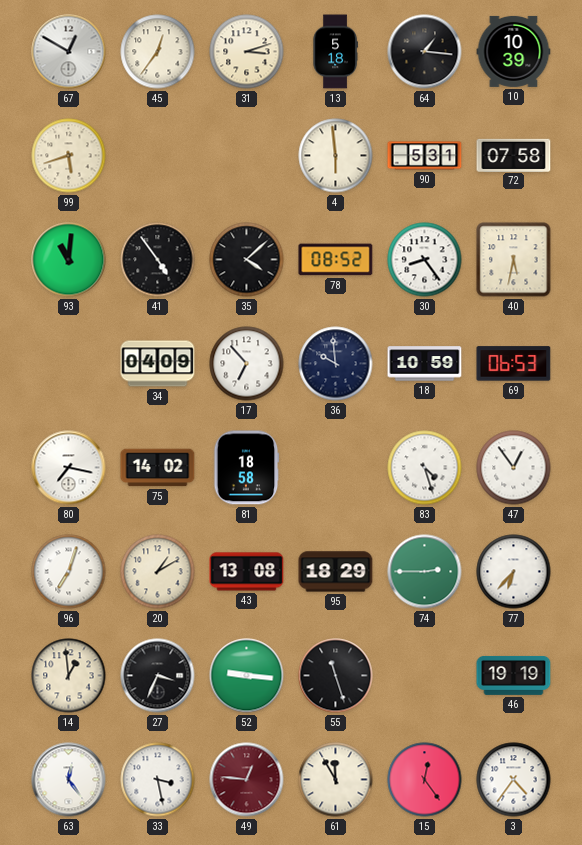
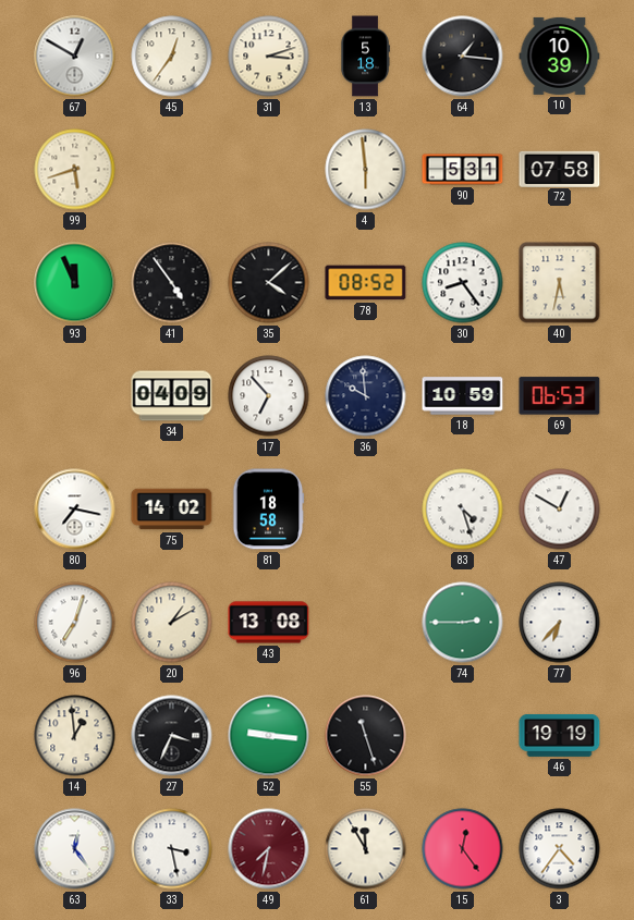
93: 11:01 -> 11:56 (75, 283)
47: 12:54 -> 12:50 (560, 510)
95: 18:29 -> none (336, 572)
49: 12:46 -> 7:32 (269, 849)
